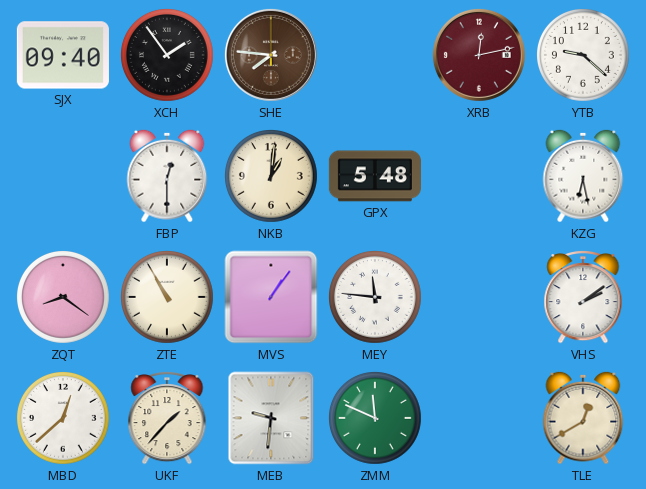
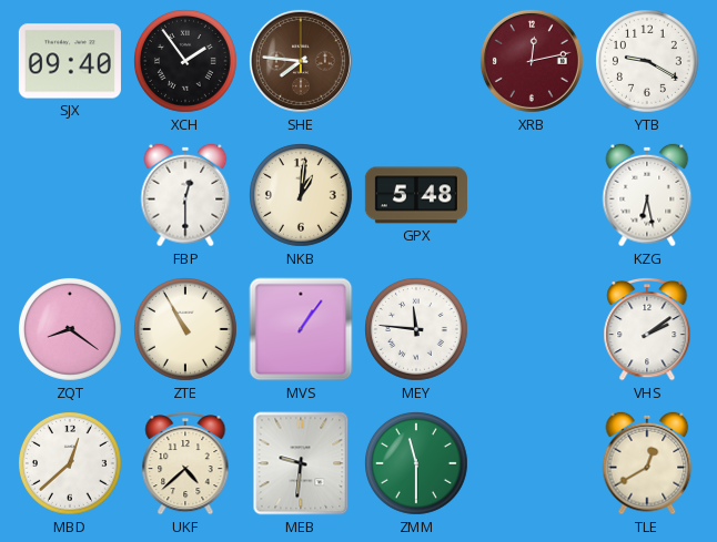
YTB: 9:22 -> 9:20 (648, 62)
UKF: 1:37 -> 4:38 (185, 463)
ZMM: 11:49 -> 11:30 (417, 464)
